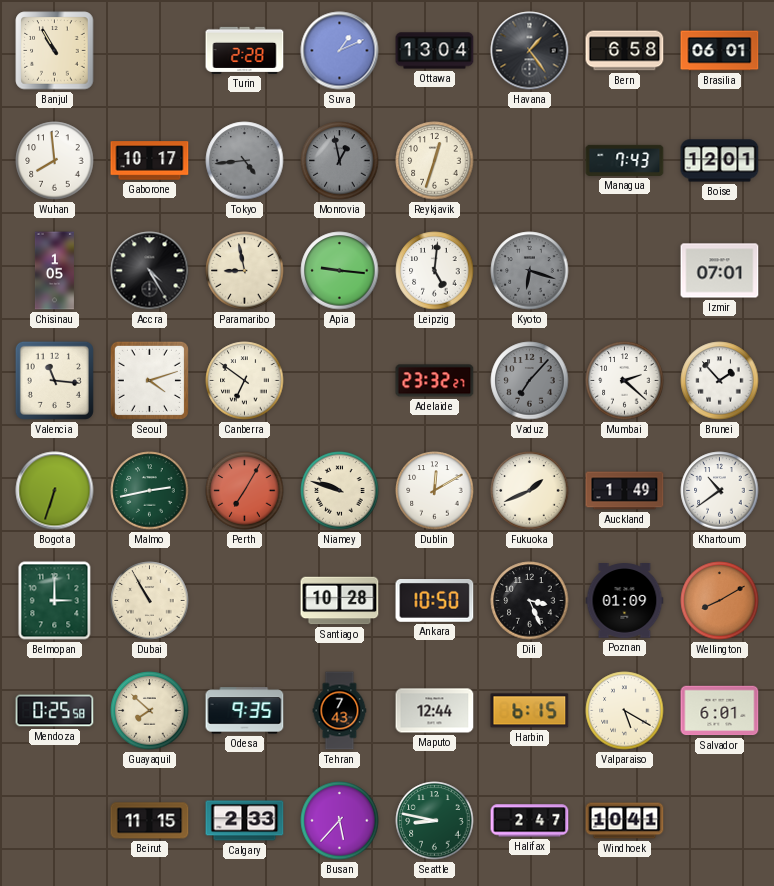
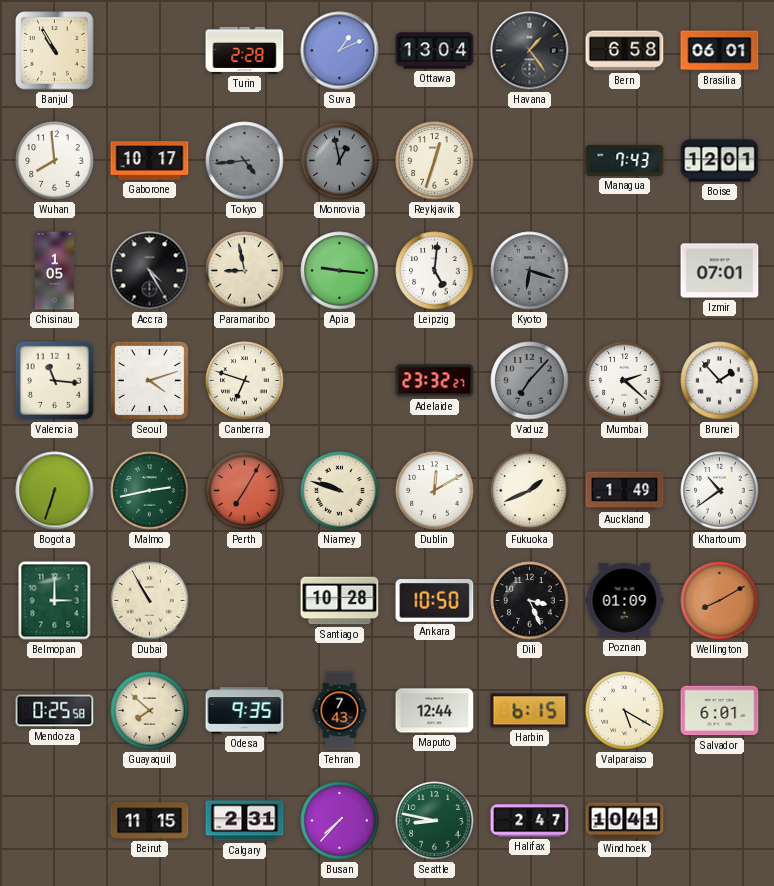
Canberra: 6:51 -> 6:48 (245, 381)
Calgary: 2:33 -> 2:31 (245, 821)
Busan: 5:37 -> 7:37 (340, 821)
